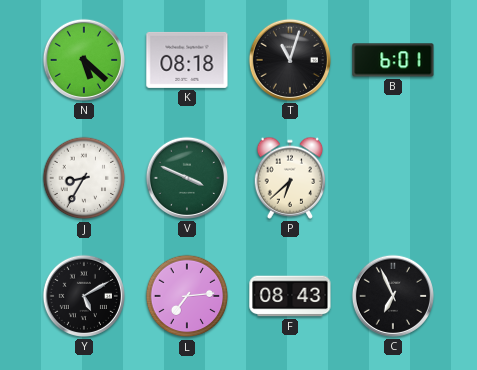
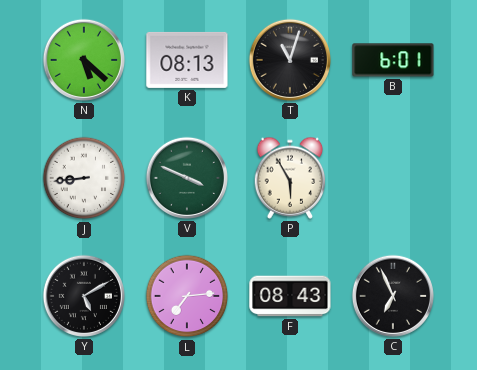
K: 08:18 -> 08:13 (187, 60)
J: 8:35 -> 8:44 (84, 178)
P: 6:38 -> 5:55 (290, 178)
